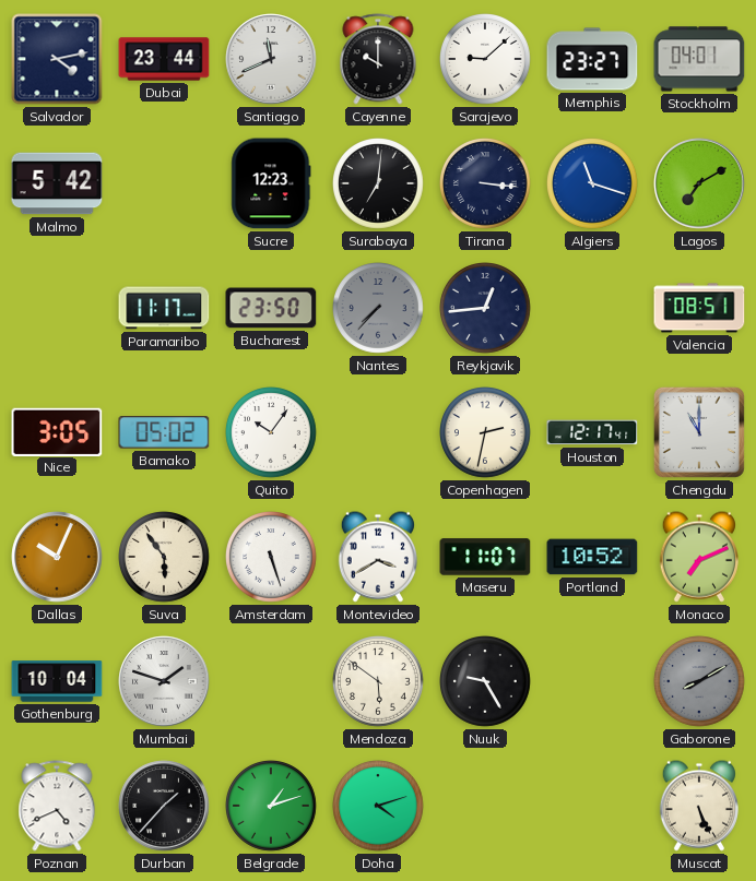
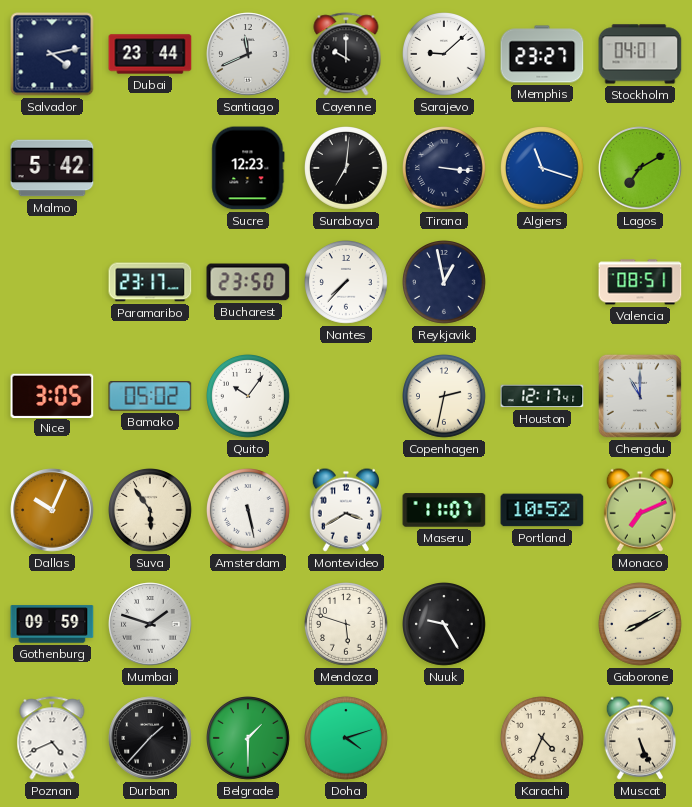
Paramaribo: 11:17 -> 23:17 (150, 282)
Nantes dial: grey -> white (347, 283)
Reykjavik: 12:44 -> 12:58 (445, 283)
Amsterdam: 5:27 -> 5:28 (249, 511)
Gothenburg: 10:04 -> 09:59 (52, 624)
Mendoza: 5:51 -> 5:48 (347, 625)
Gaborone dial: grey -> cream (641, 625)
Belgrade: 1:12 -> 1:30 (249, 739)
Karachi: none -> 4:34 (543, 739)
